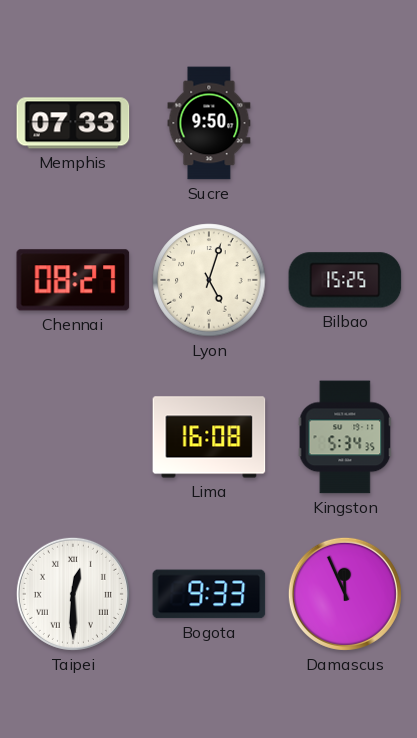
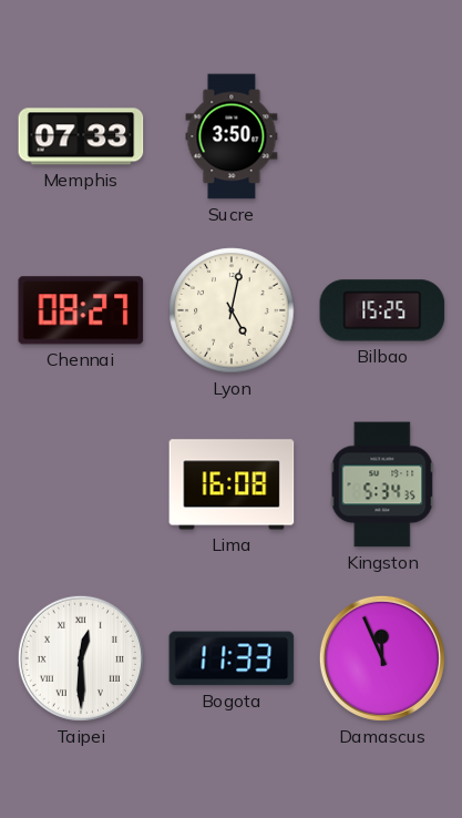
Sucre: 9:50 -> 3:50 (232, 136)
Lyon: 5:03 -> 5:02 (232, 310)
Bogota: 9:33 -> 11:33 (232, 658)
